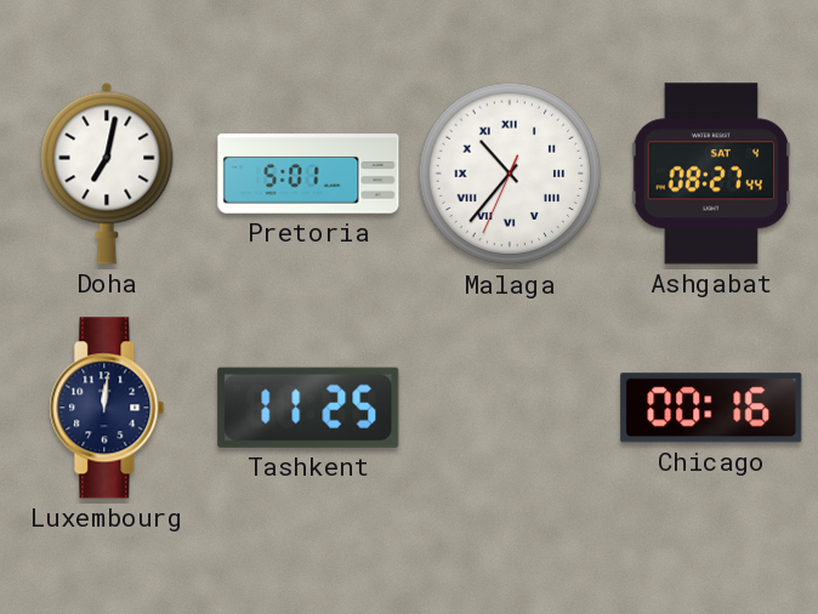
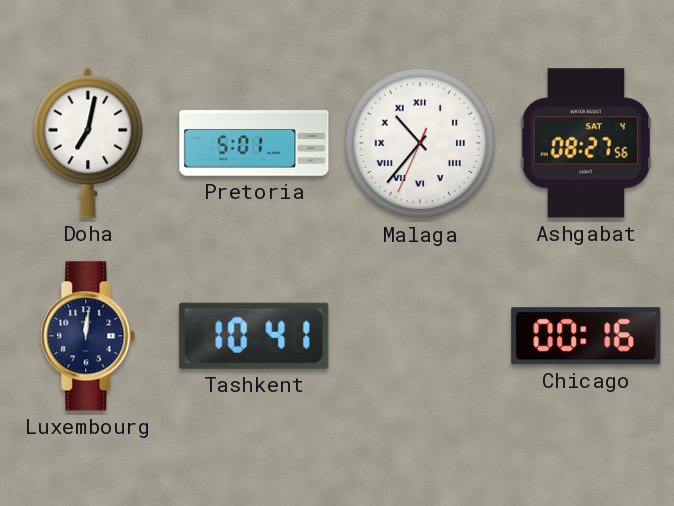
Ashgabat: 08:27:44 -> 08:27:56 (586, 143)
Tashkent: 11:25 -> 10:41 (254, 336)
